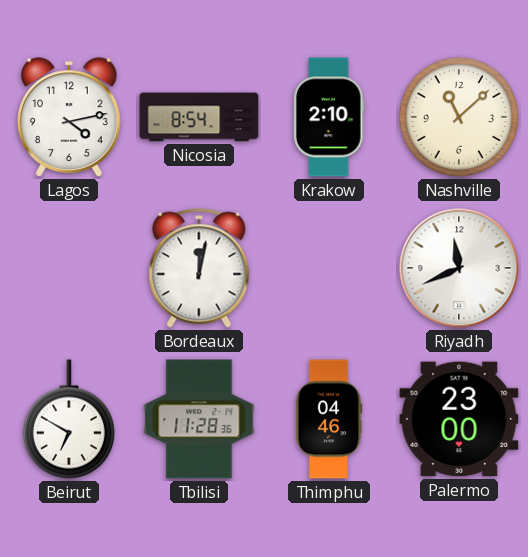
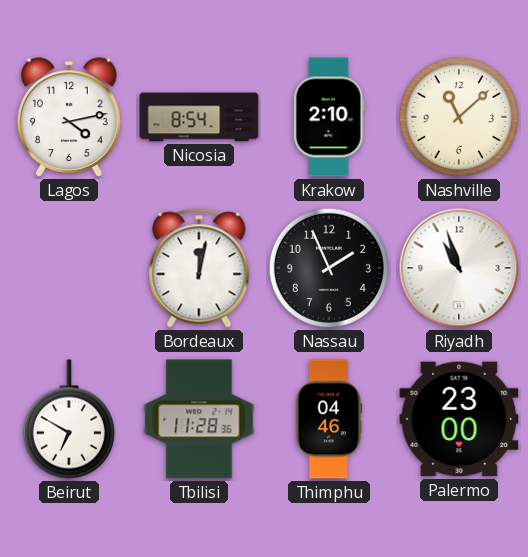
Nassau: none -> 1:56 (329, 268)
Riyadh: 11:41 -> 10:57 (459, 268)
